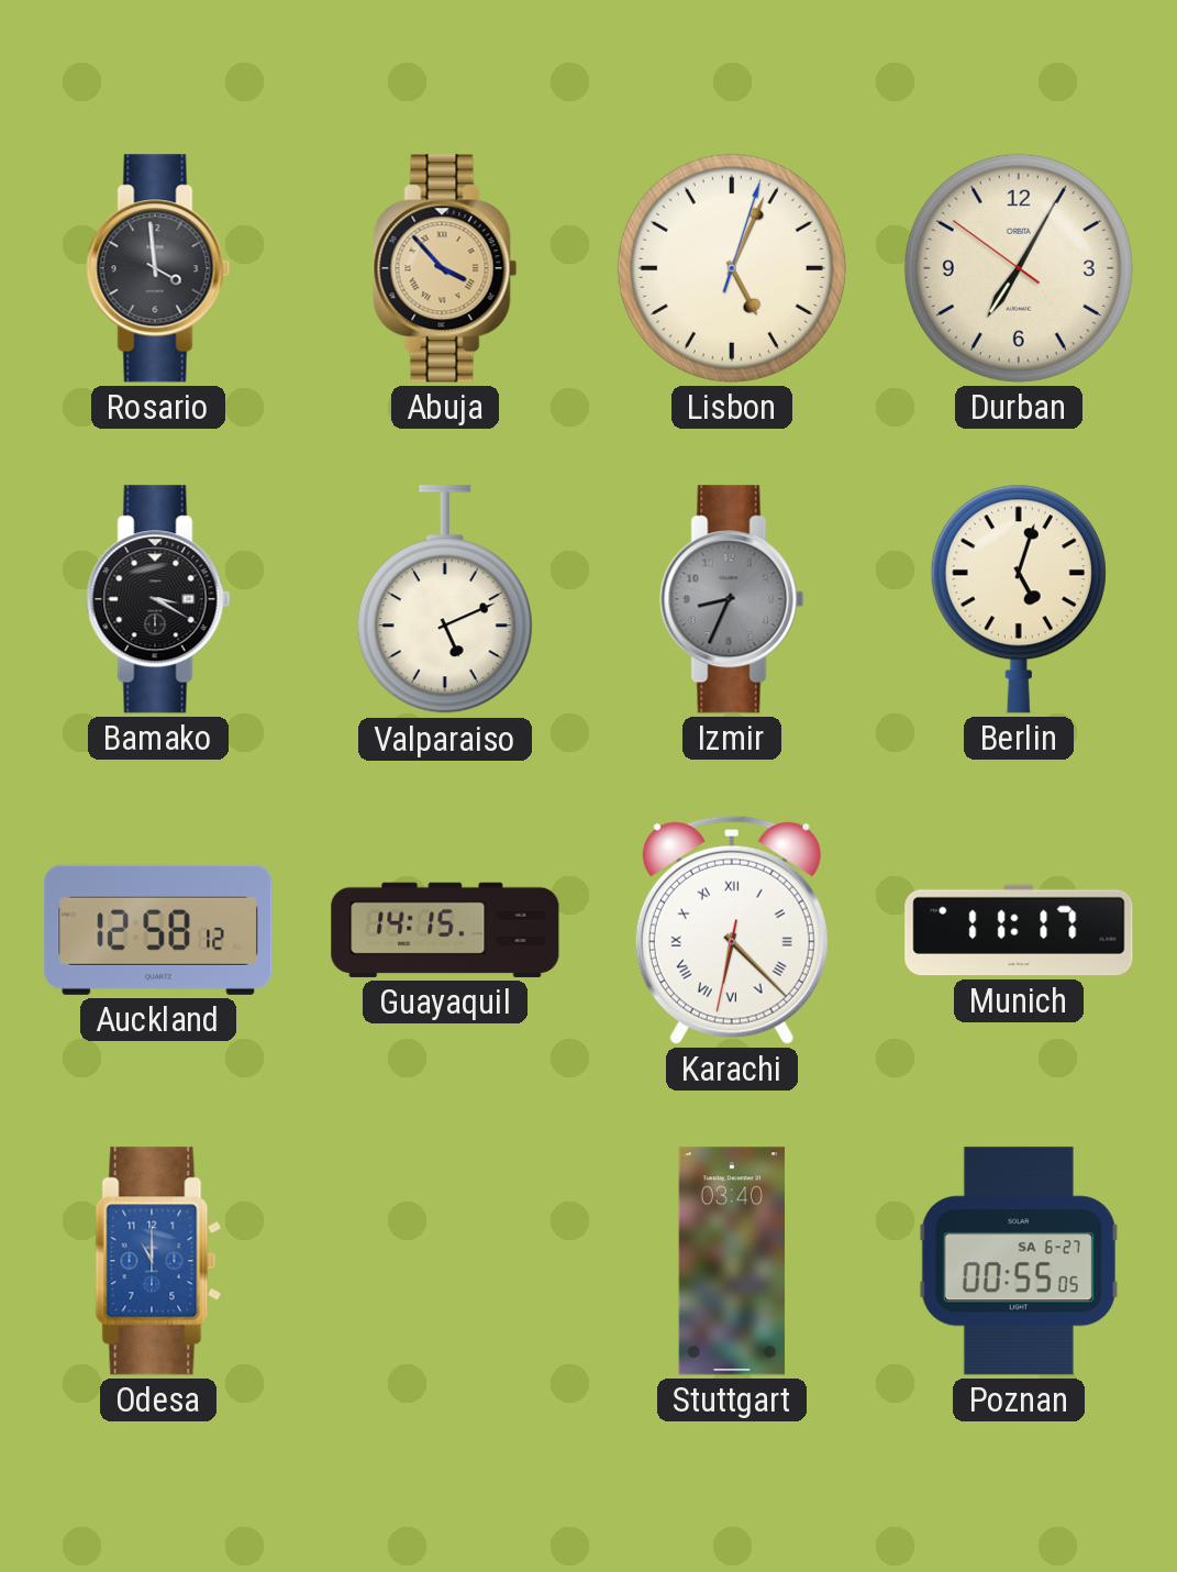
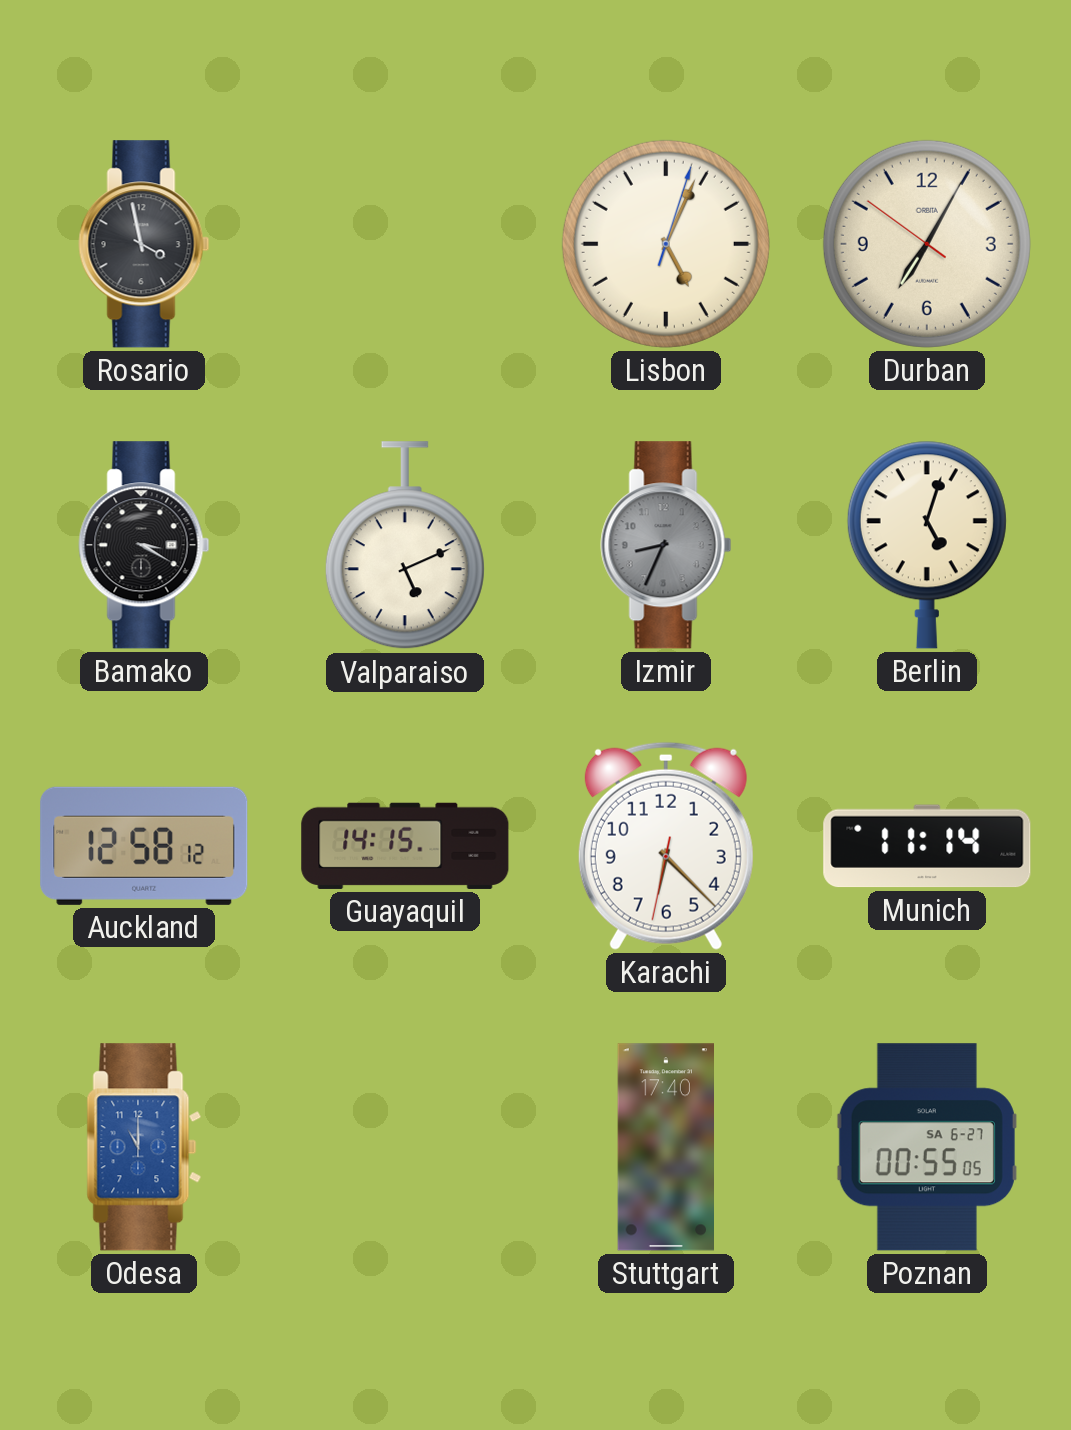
Rosario: 3:59 -> 3:58 (144, 244)
Abuja: 3:53 -> none (445, 268)
Karachi numerals: Roman -> Arabic (666, 846)
Munich: 11:17 -> 11:14 (927, 846)
Stuttgart: 03:40 -> 17:40 (666, 1147)
